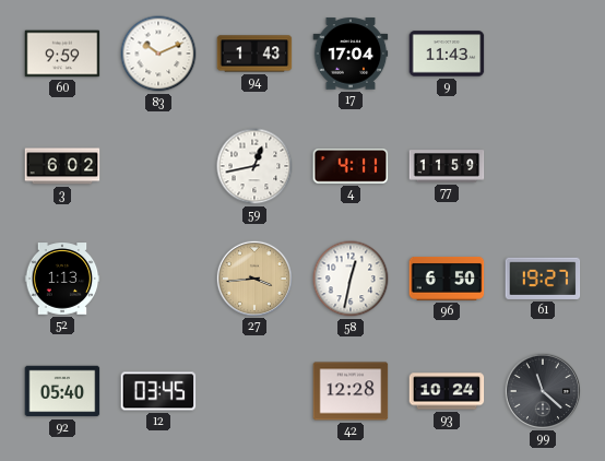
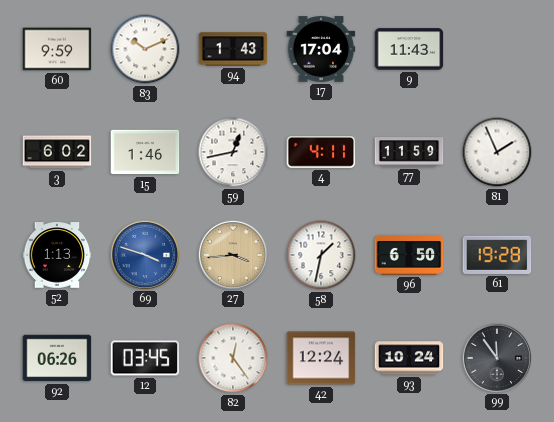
15: none -> 1:46 (145, 152)
81: none -> 1:56 (497, 152)
69: none -> 3:48 (144, 254)
58: 12:32 -> 1:32 (321, 255)
61: 19:27 -> 19:28 (497, 255)
92: 05:40 -> 06:26 (57, 358)
82: none -> 12:24 (233, 358)
42: 12:28 -> 12:24 (321, 358)
99: 11:22 -> 11:54 (496, 357)
